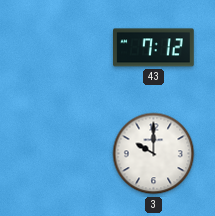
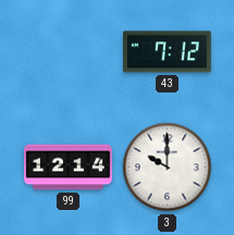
99: none -> 12:14 (69, 168)
